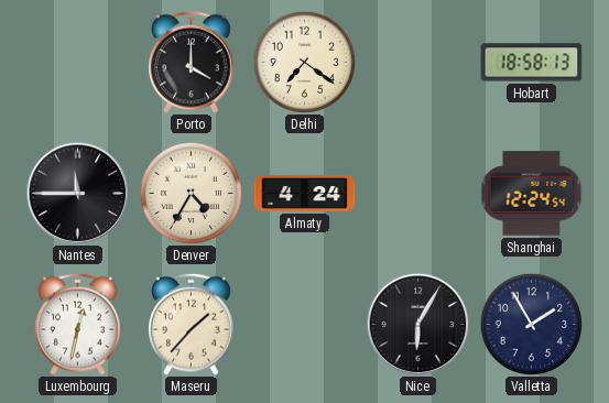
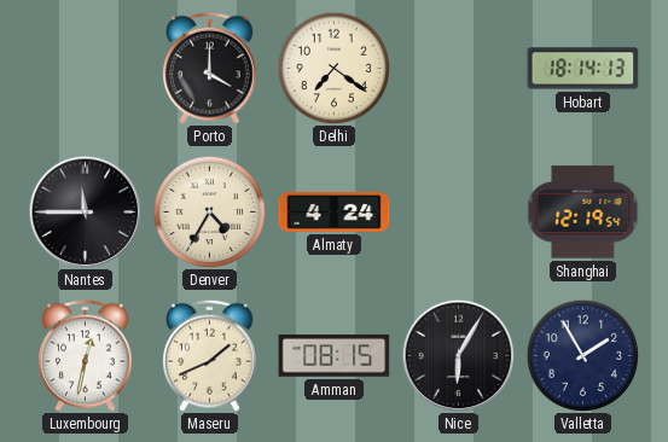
Hobart: 18:58 -> 18:14 (583, 69)
Shanghai: 12:24 -> 12:19 (583, 213)
Maseru: 1:37 -> 1:41 (210, 355)
Amman: none -> 08:15 (335, 356)
